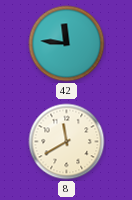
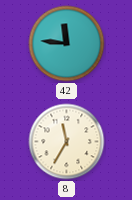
8: 11:40 -> 11:35 (67, 142)
